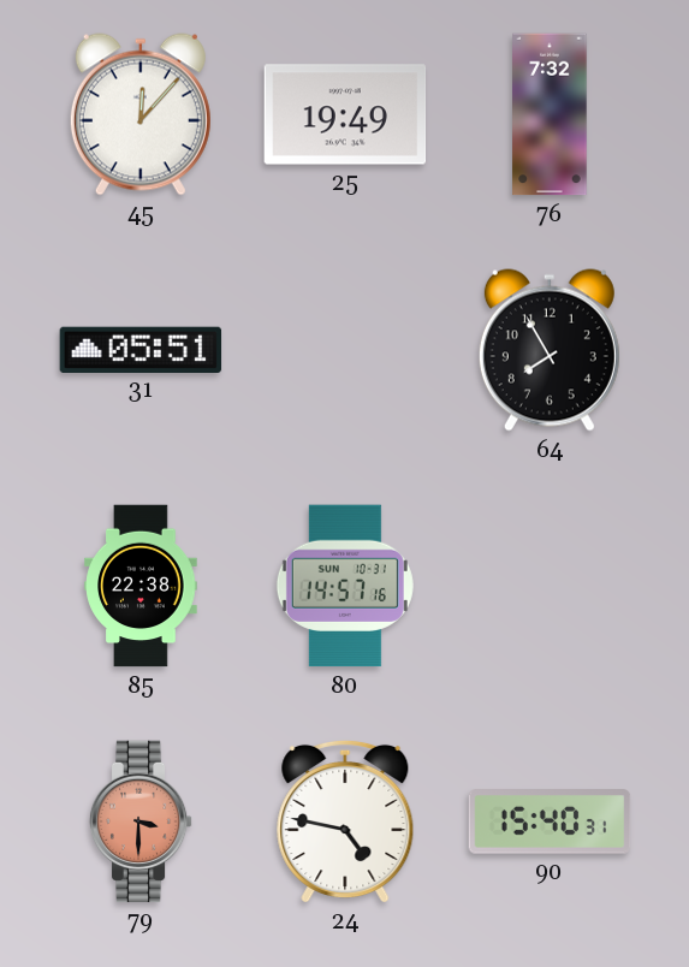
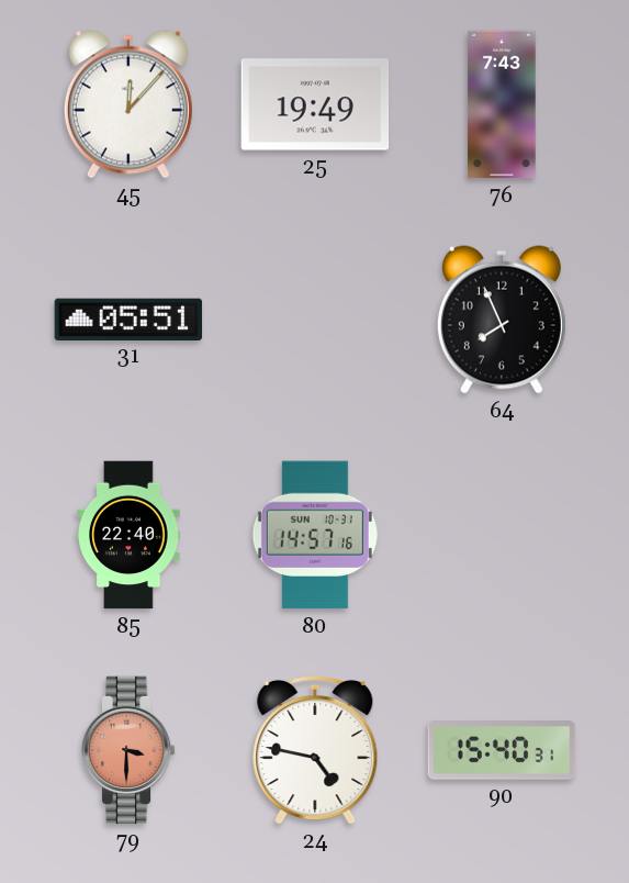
76: 7:32 -> 7:43 (502, 104)
64: 7:55 -> 7:56 (502, 320)
85: 22:38 -> 22:40 (128, 535)
